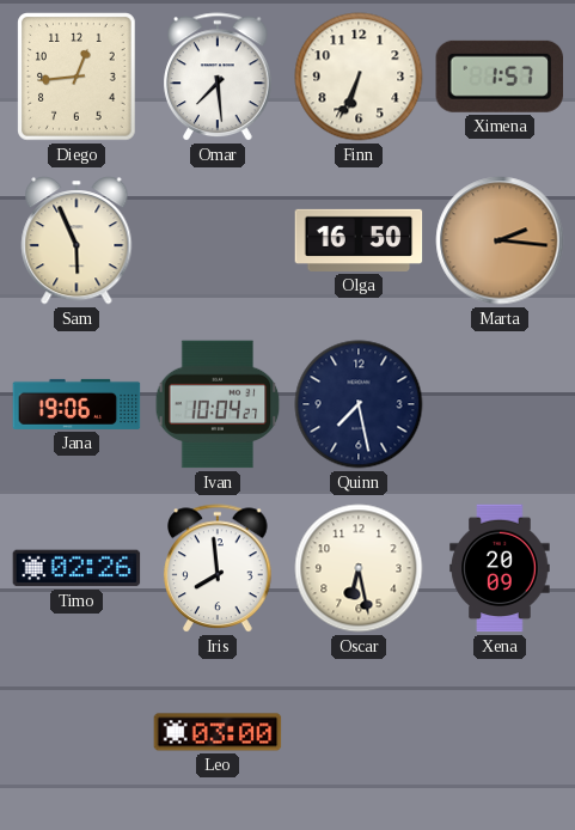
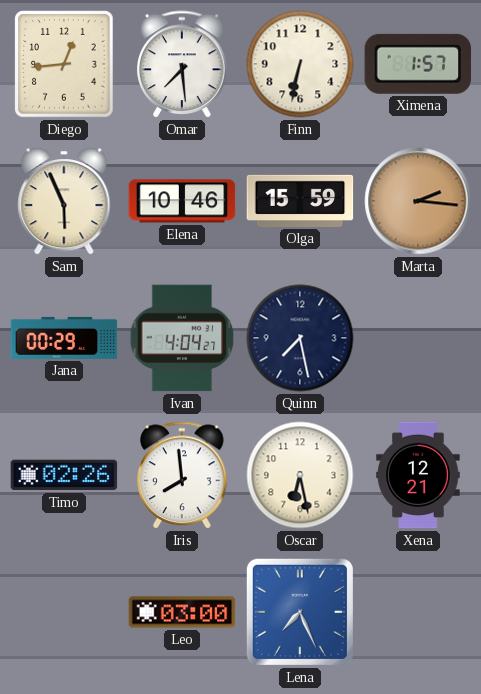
Finn: 6:34 -> 6:32 (300, 64)
Elena: none -> 10:46 (182, 201)
Olga: 16:50 -> 15:59 (300, 201)
Jana: 19:06 -> 00:29 (64, 338)
Ivan: 10:04 -> 4:04 (182, 338)
Xena: 20:09 -> 12:21 (418, 475)
Lena: none -> 7:26 (300, 612)
